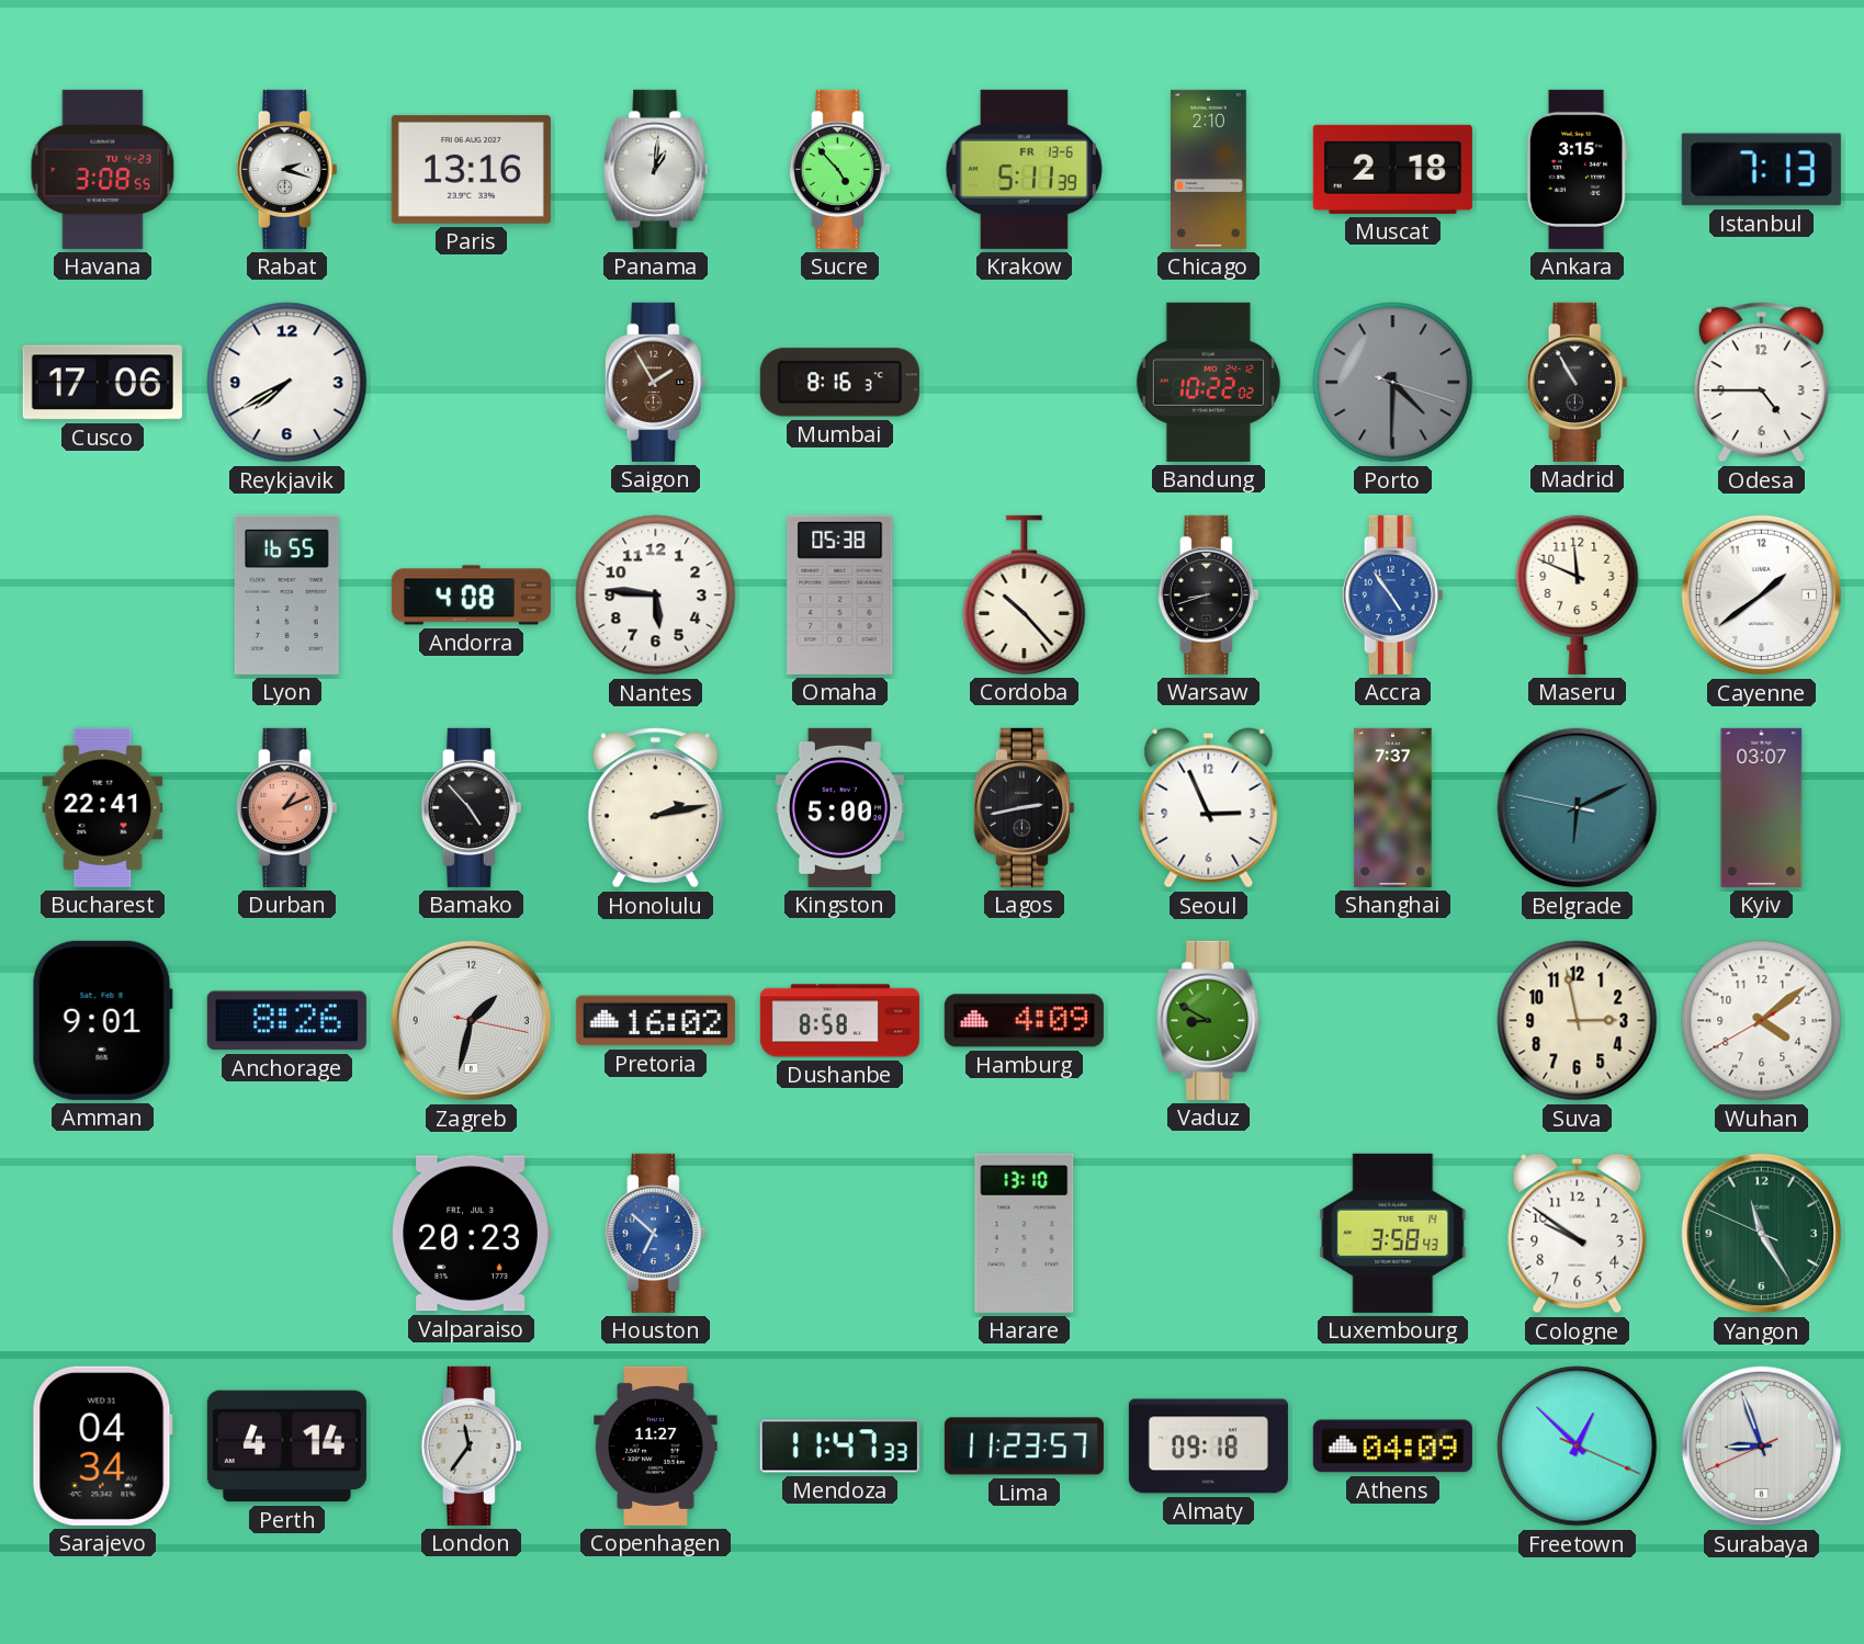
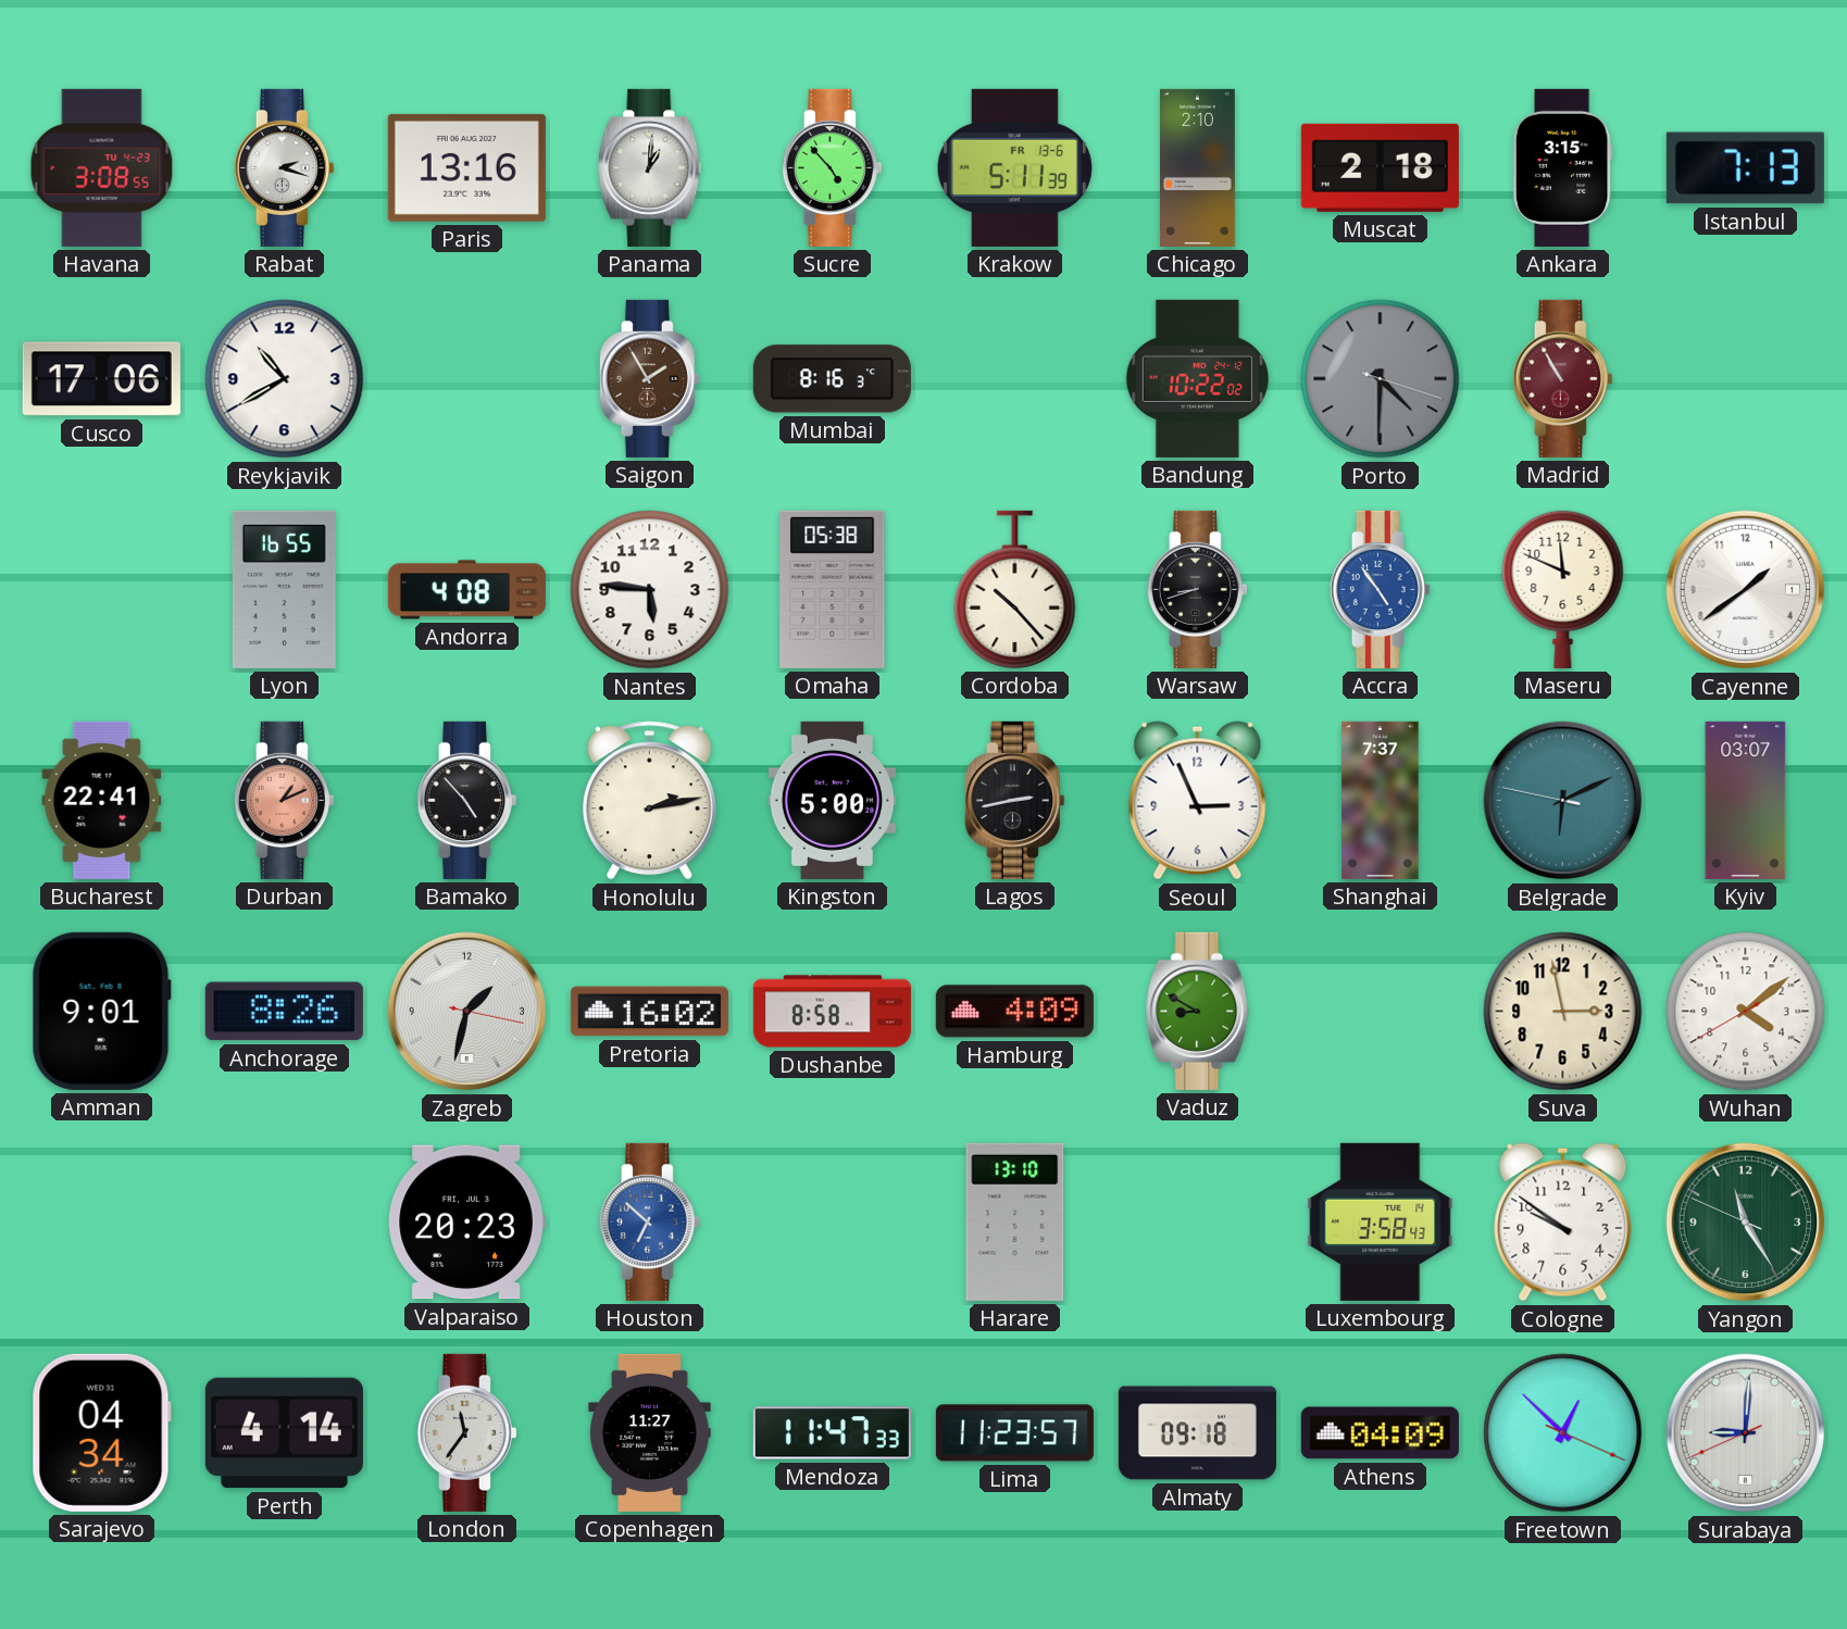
Reykjavik: 7:40 -> 10:40 (285, 379)
Madrid dial: black -> burgundy (1562, 378)
Odesa: 4:45 -> none (1761, 383)
Surabaya: 8:56 -> 9:00 (1746, 1433)
